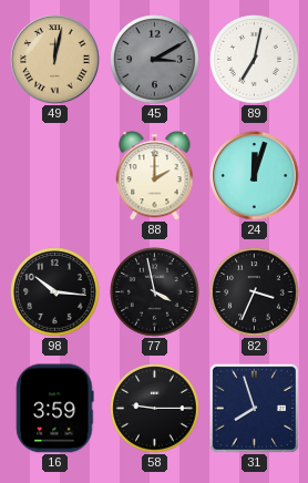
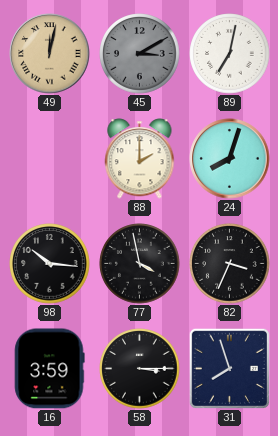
24: 12:03 -> 8:03 (230, 159)
58: 9:15 -> 3:15 (140, 369)
